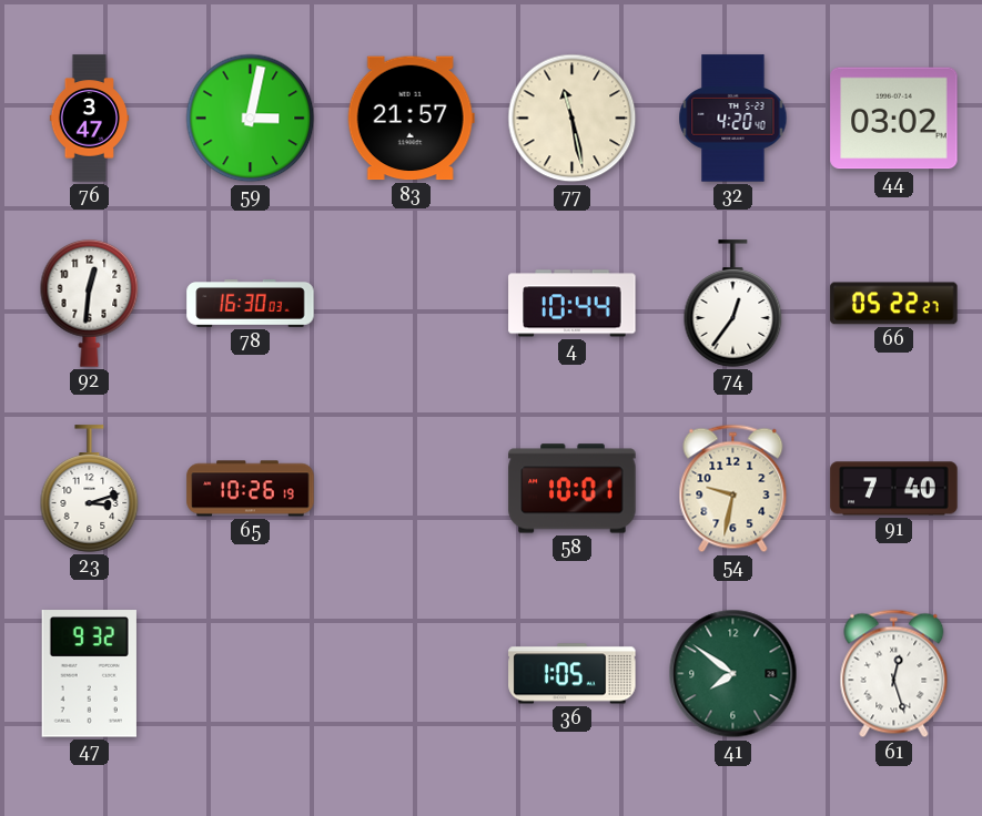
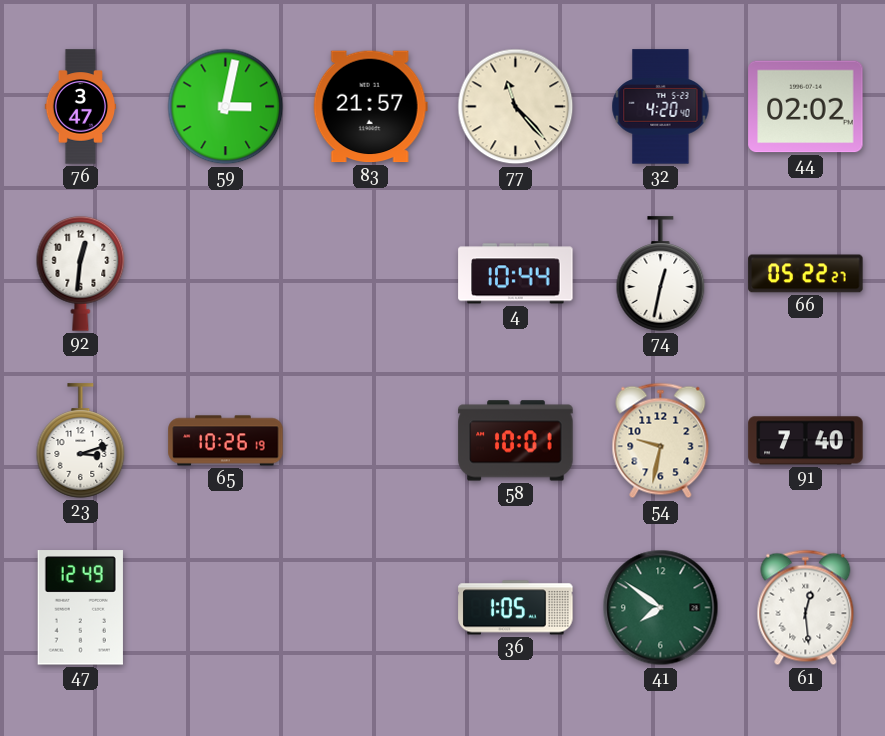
77: 11:28 -> 11:23 (516, 107)
44: 03:02 -> 02:02 (806, 107)
78: 16:30 -> none (251, 304)
74: 12:36 -> 12:32 (661, 274)
47: 9:32 -> 12:49 (80, 608)
61: 12:27 -> 12:29 (806, 608)
